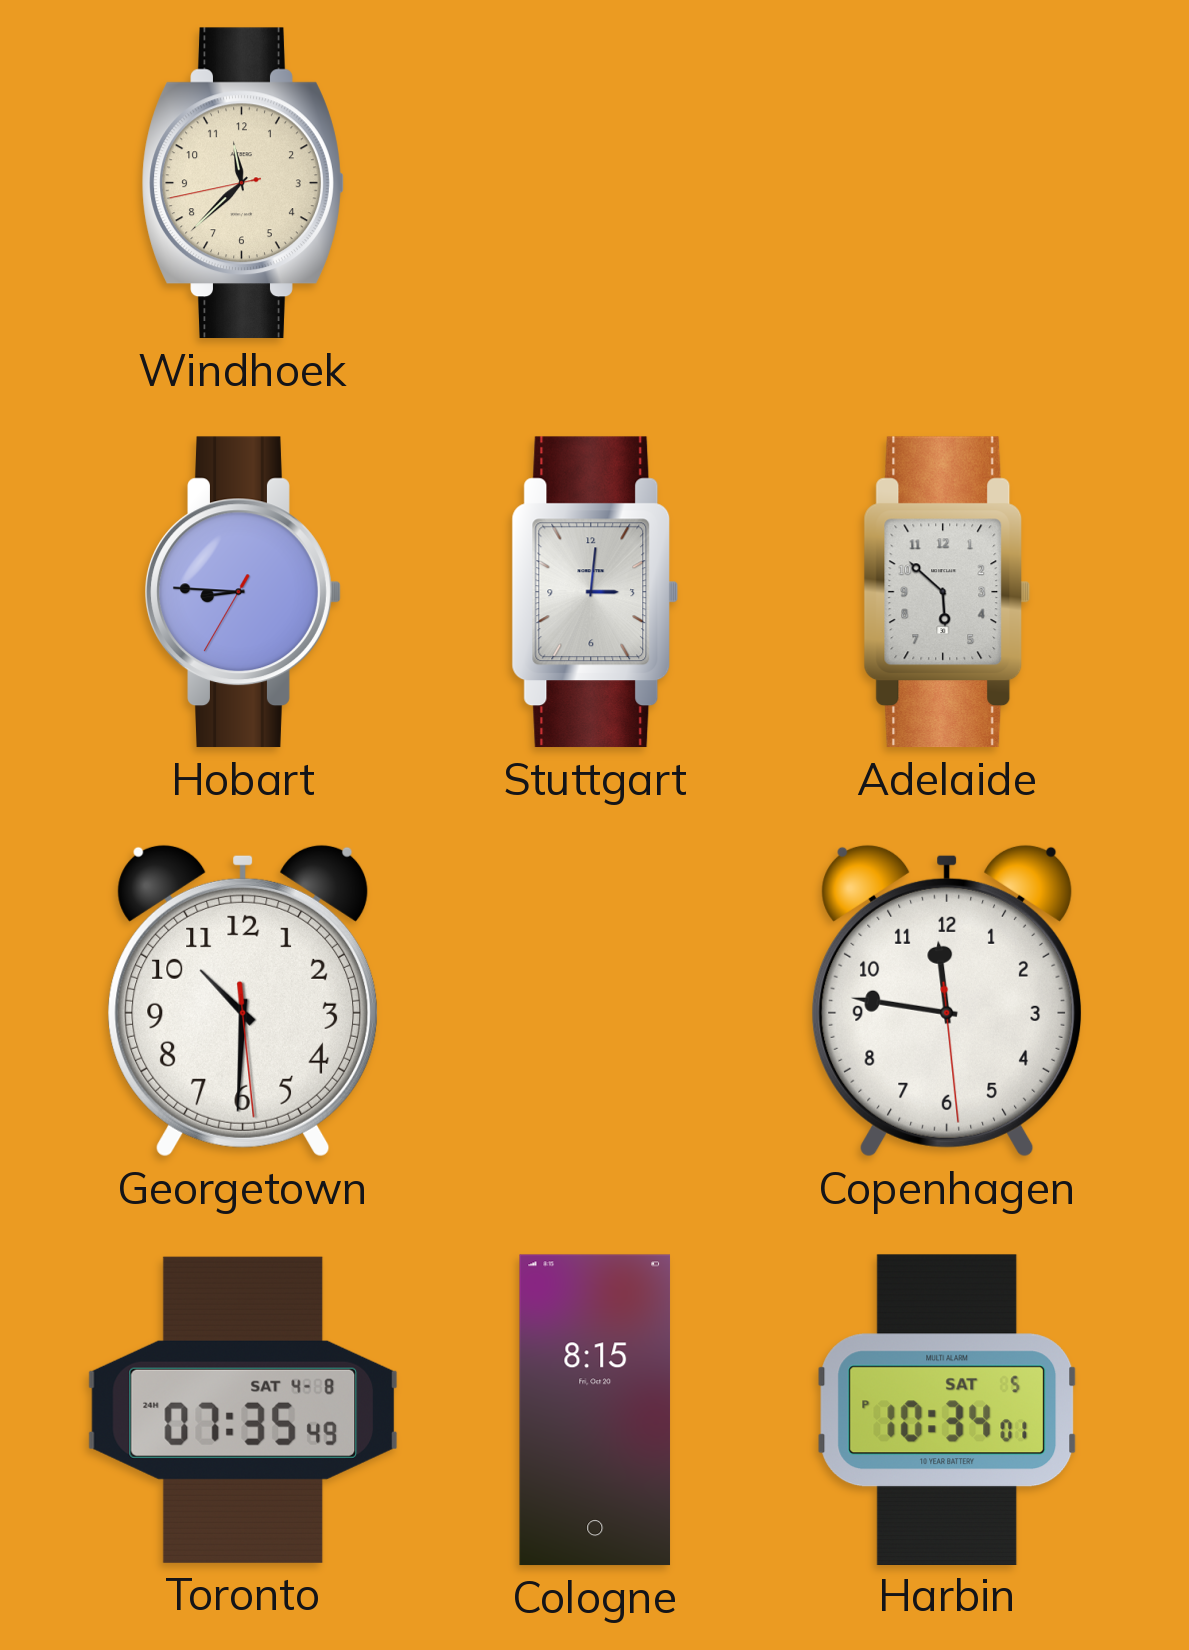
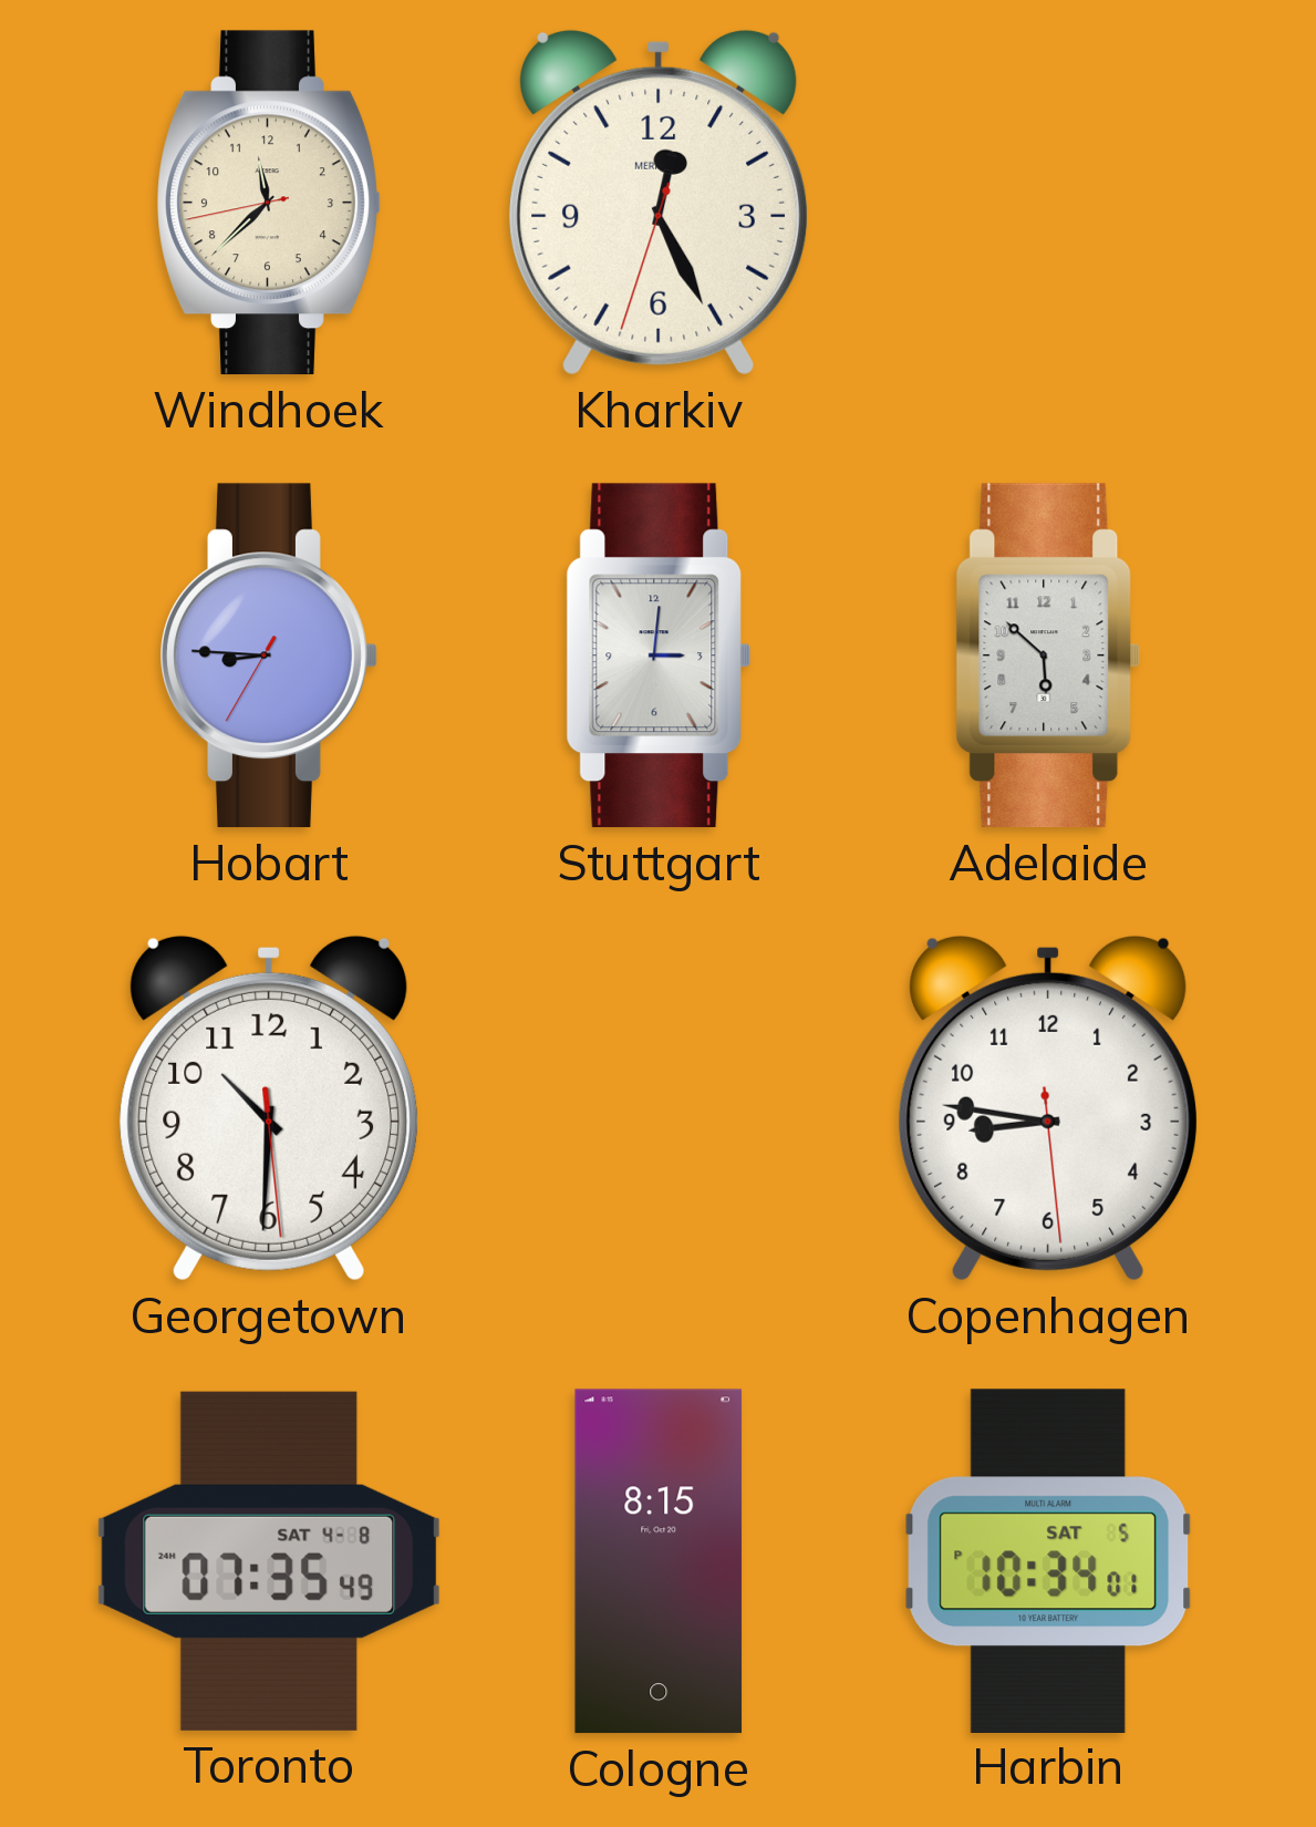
Kharkiv: none -> 12:25 (659, 203)
Copenhagen: 11:46 -> 8:46 (1048, 1108)
